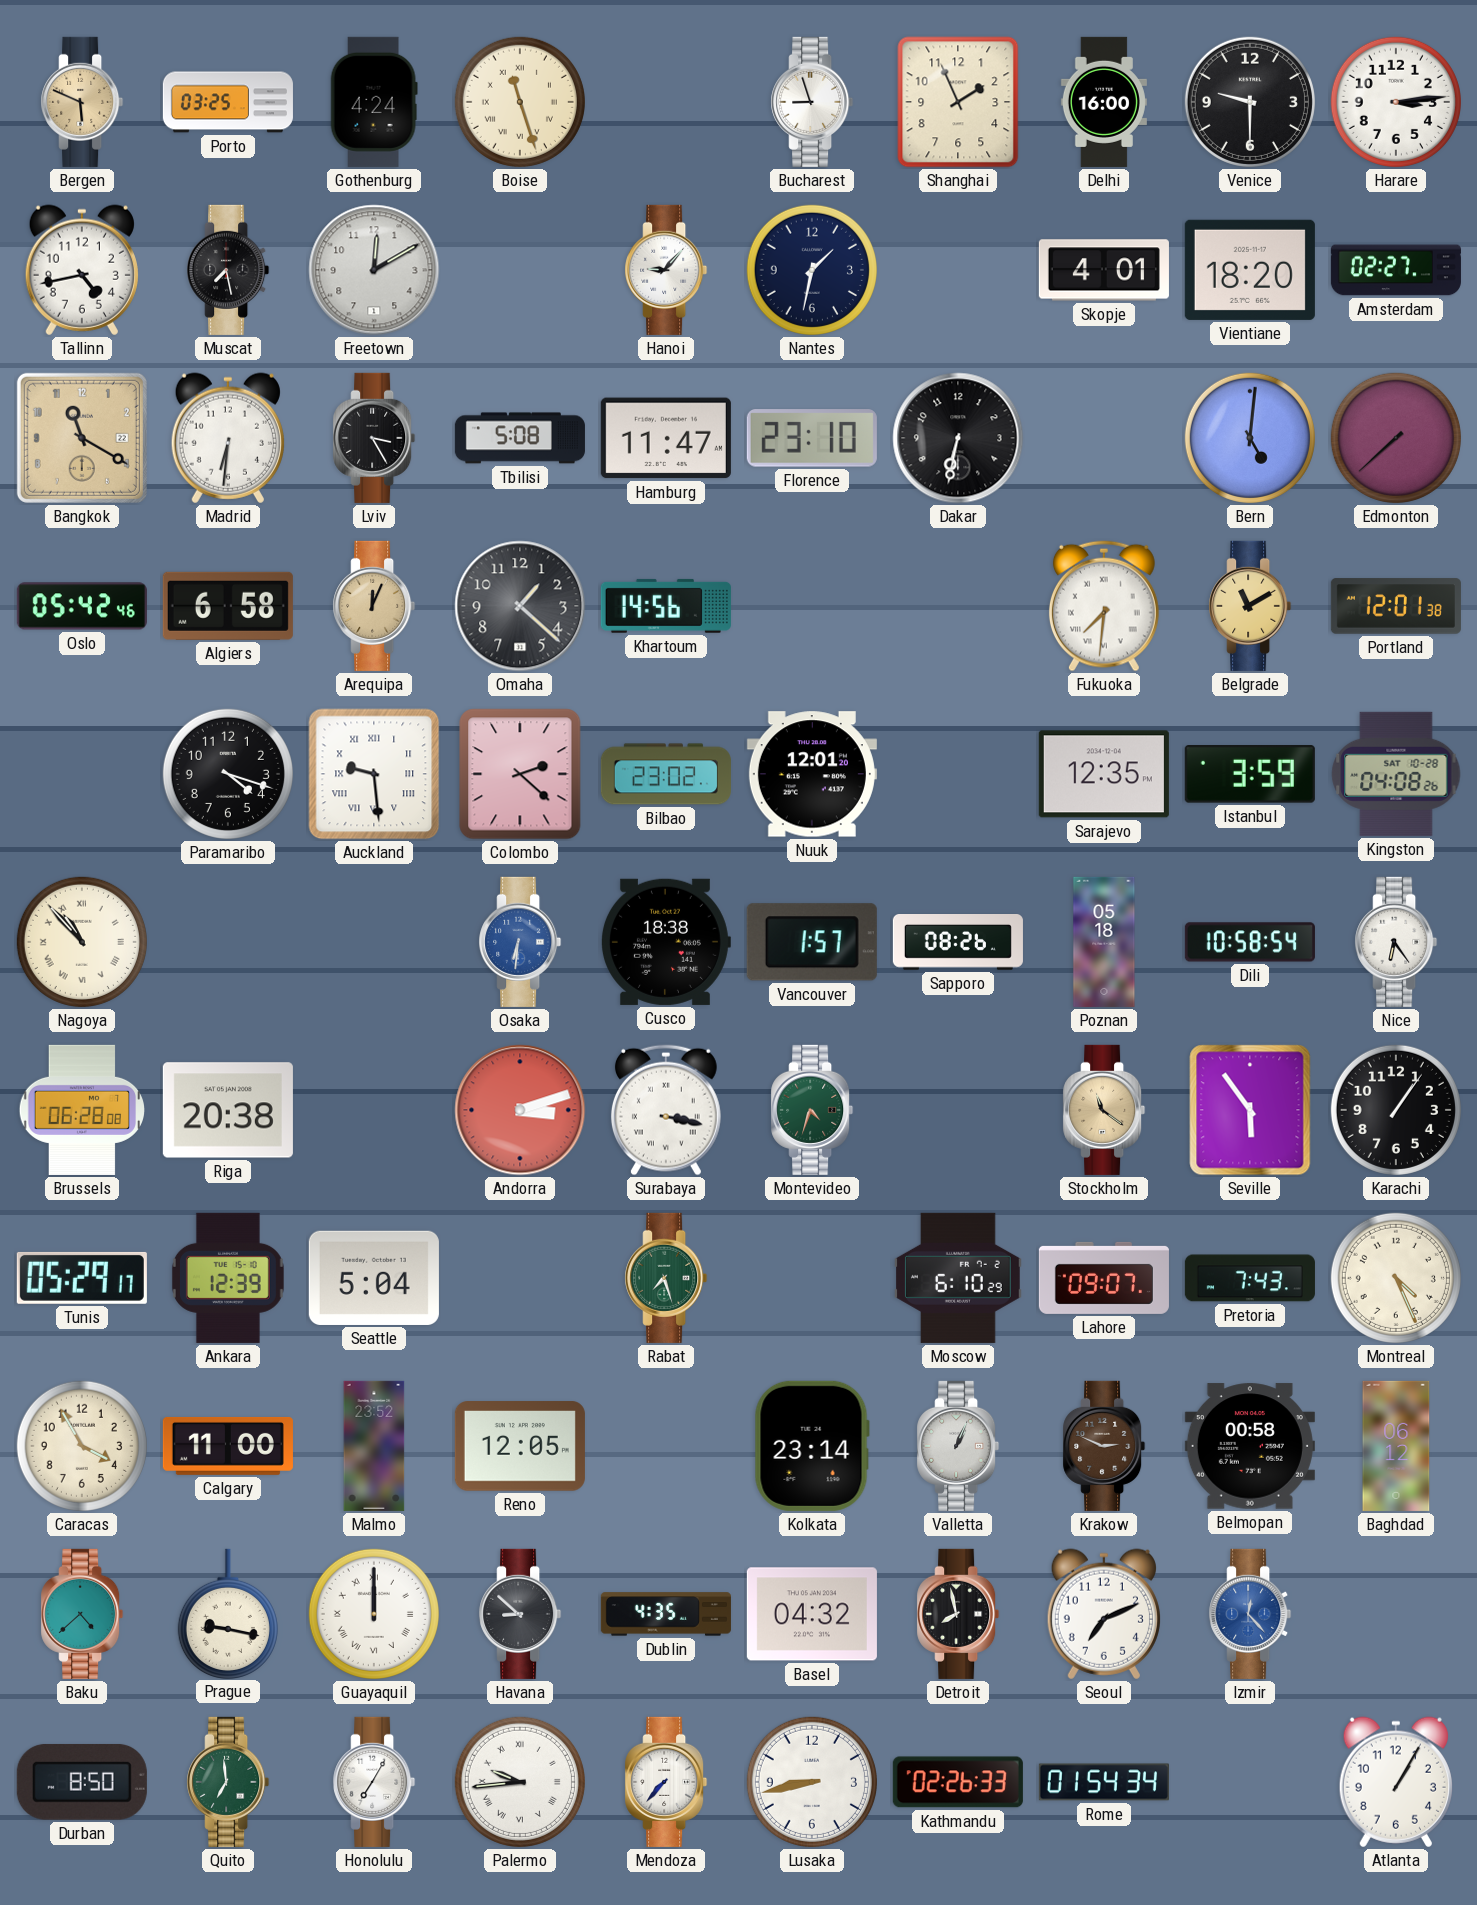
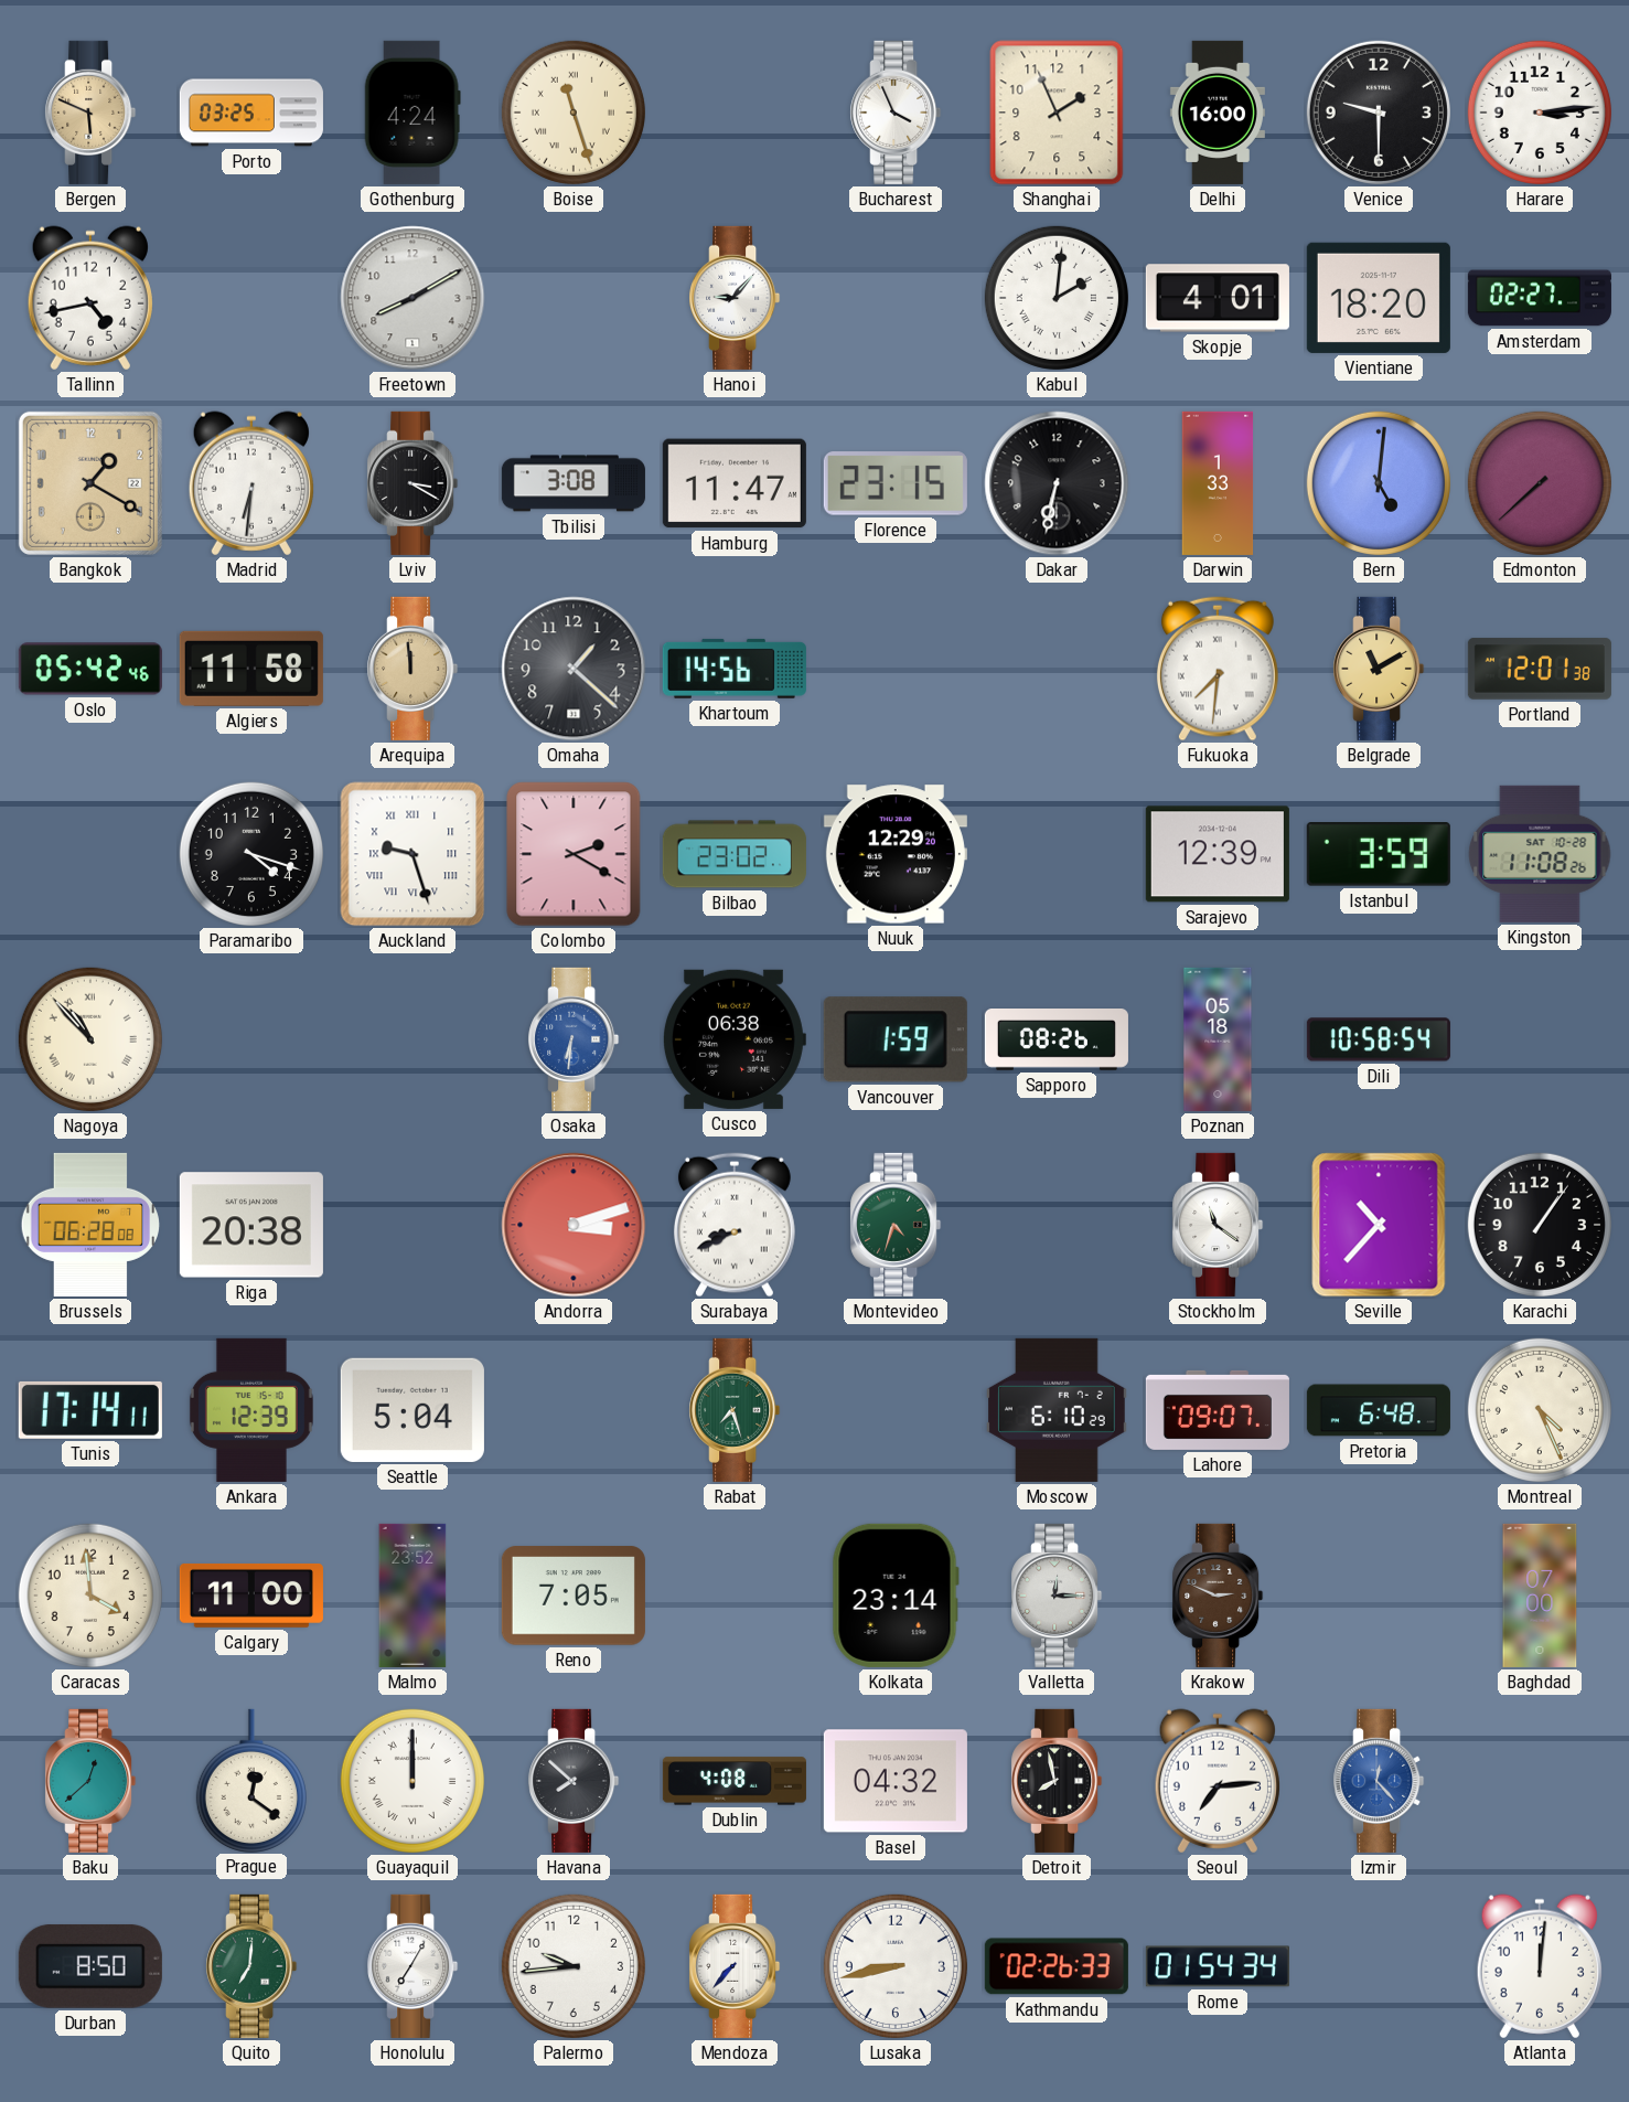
Bucharest: 8:57 -> 3:56 (896, 113)
Muscat: 7:28 -> none (228, 270)
Freetown: 12:10 -> 8:10 (412, 298)
Nantes: 1:32 -> none (812, 270)
Kabul: none -> 2:01 (1057, 298)
Bangkok: 11:20 -> 1:20 (90, 483)
Lviv: 3:25 -> 3:20 (412, 483)
Tbilisi: 5:08 -> 3:08 (574, 483)
Florence: 23:10 -> 23:15 (896, 483)
Darwin: none -> 1:33 (1218, 483)
Algiers: 6:58 -> 11:58 (251, 669)
Arequipa: 12:04 -> 11:59 (412, 669)
Auckland: 9:29 -> 9:27 (412, 854)
Colombo: 2:22 -> 2:20 (574, 854)
Nuuk: 12:01 -> 12:29 (896, 854)
Sarajevo: 12:35 -> 12:39 (1218, 854)
Kingston: 04:08 -> 11:08 (1540, 854)
Cusco: 18:38 -> 06:38 (735, 1039)
Vancouver: 1:57 -> 1:59 (896, 1039)
Nice: 6:24 -> none (1396, 942)
Surabaya: 3:17 -> 8:41 (735, 1225)
Stockholm dial: champagne -> white (1218, 1225)
Seville: 5:54 -> 10:37 (1379, 1225)
Tunis: 05:29 -> 17:14 (90, 1410)
Pretoria: 7:43 -> 6:48 (1379, 1410)
Caracas: 3:55 -> 3:59 (90, 1596)
Reno: 12:05 -> 7:05 (574, 1596)
Valletta: 1:04 -> 12:15 (1057, 1596)
Belmopan: 00:58 -> none (1250, 1446)
Baghdad: 06:12 -> 07:00 (1540, 1596)
Baku: 4:38 -> 12:38 (90, 1781)
Prague: 9:17 -> 12:21 (251, 1780)
Havana: 8:52 -> 7:52 (574, 1781)
Dublin: 4:35 -> 4:08 (735, 1781)
Seoul: 7:11 -> 7:14 (1218, 1781)
Quito: 6:59 -> 7:01 (251, 1966)
Palermo numerals: Roman -> Arabic (574, 1966)
Atlanta: 1:05 -> 12:01 (1540, 1966)
